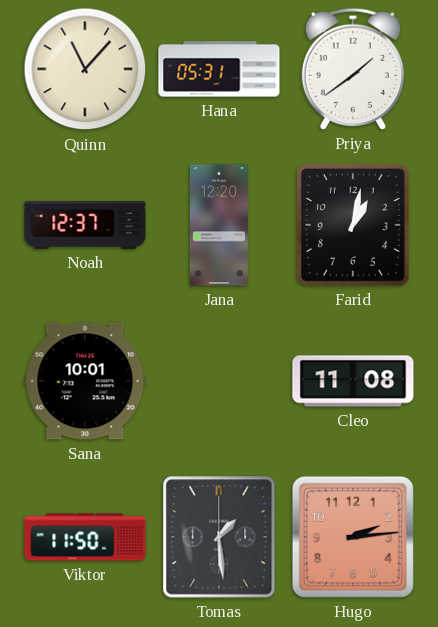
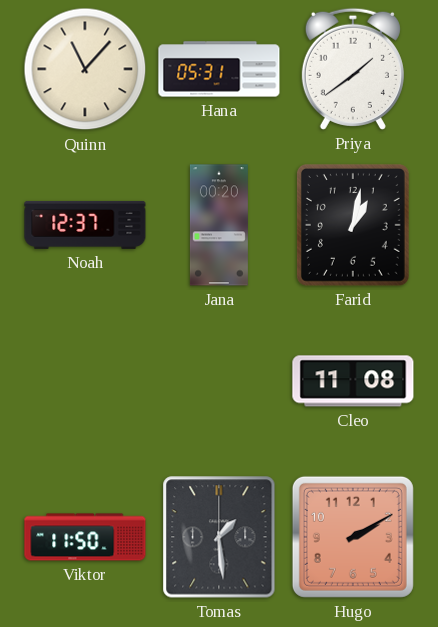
Jana: 12:20 -> 00:20 (219, 225)
Sana: 10:01 -> none (85, 381)
Hugo: 2:14 -> 2:10 (353, 537)
